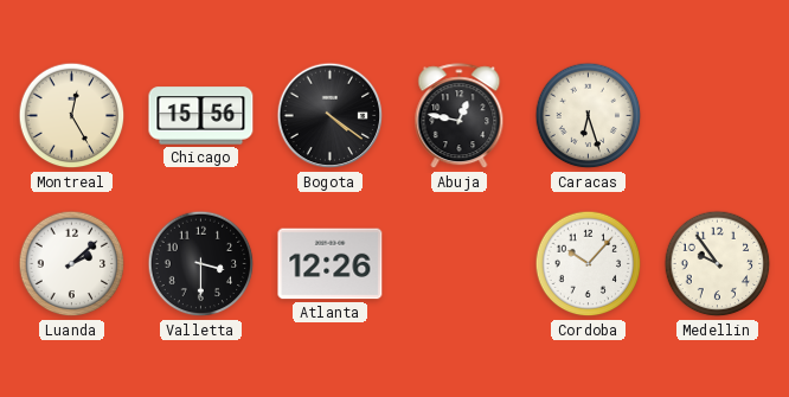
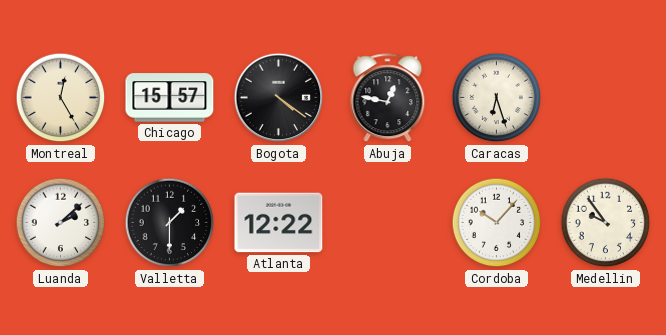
Chicago: 15:56 -> 15:57 (170, 98)
Valletta: 3:30 -> 1:30 (170, 223)
Atlanta: 12:26 -> 12:22 (279, 223)
